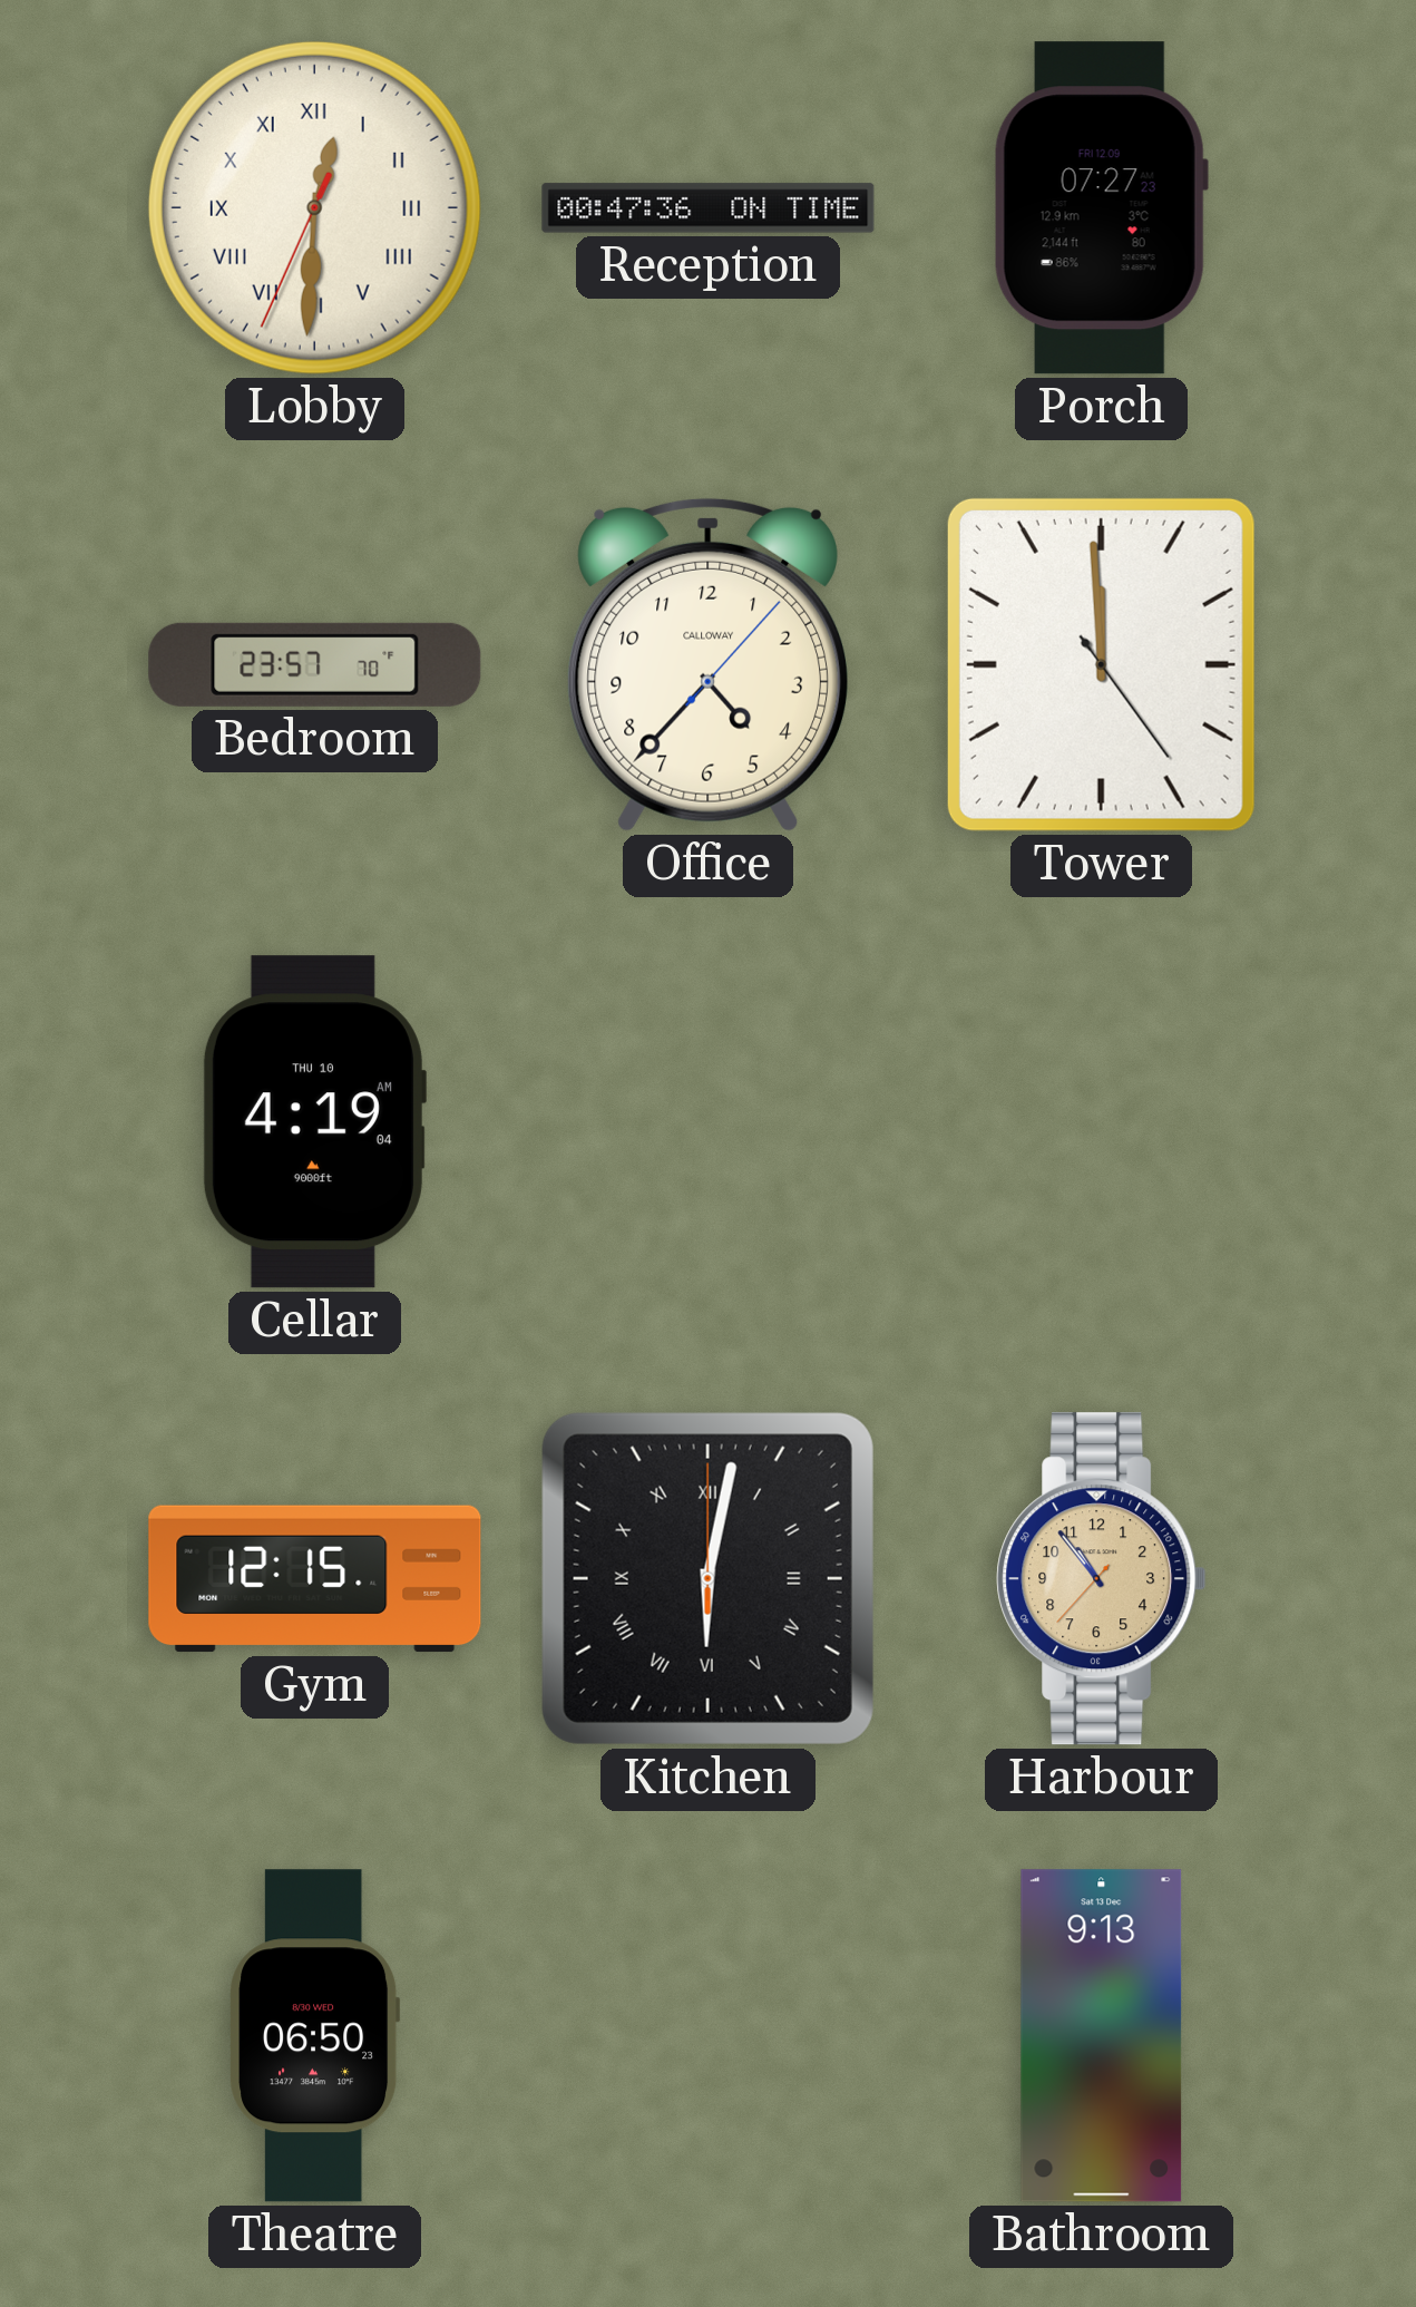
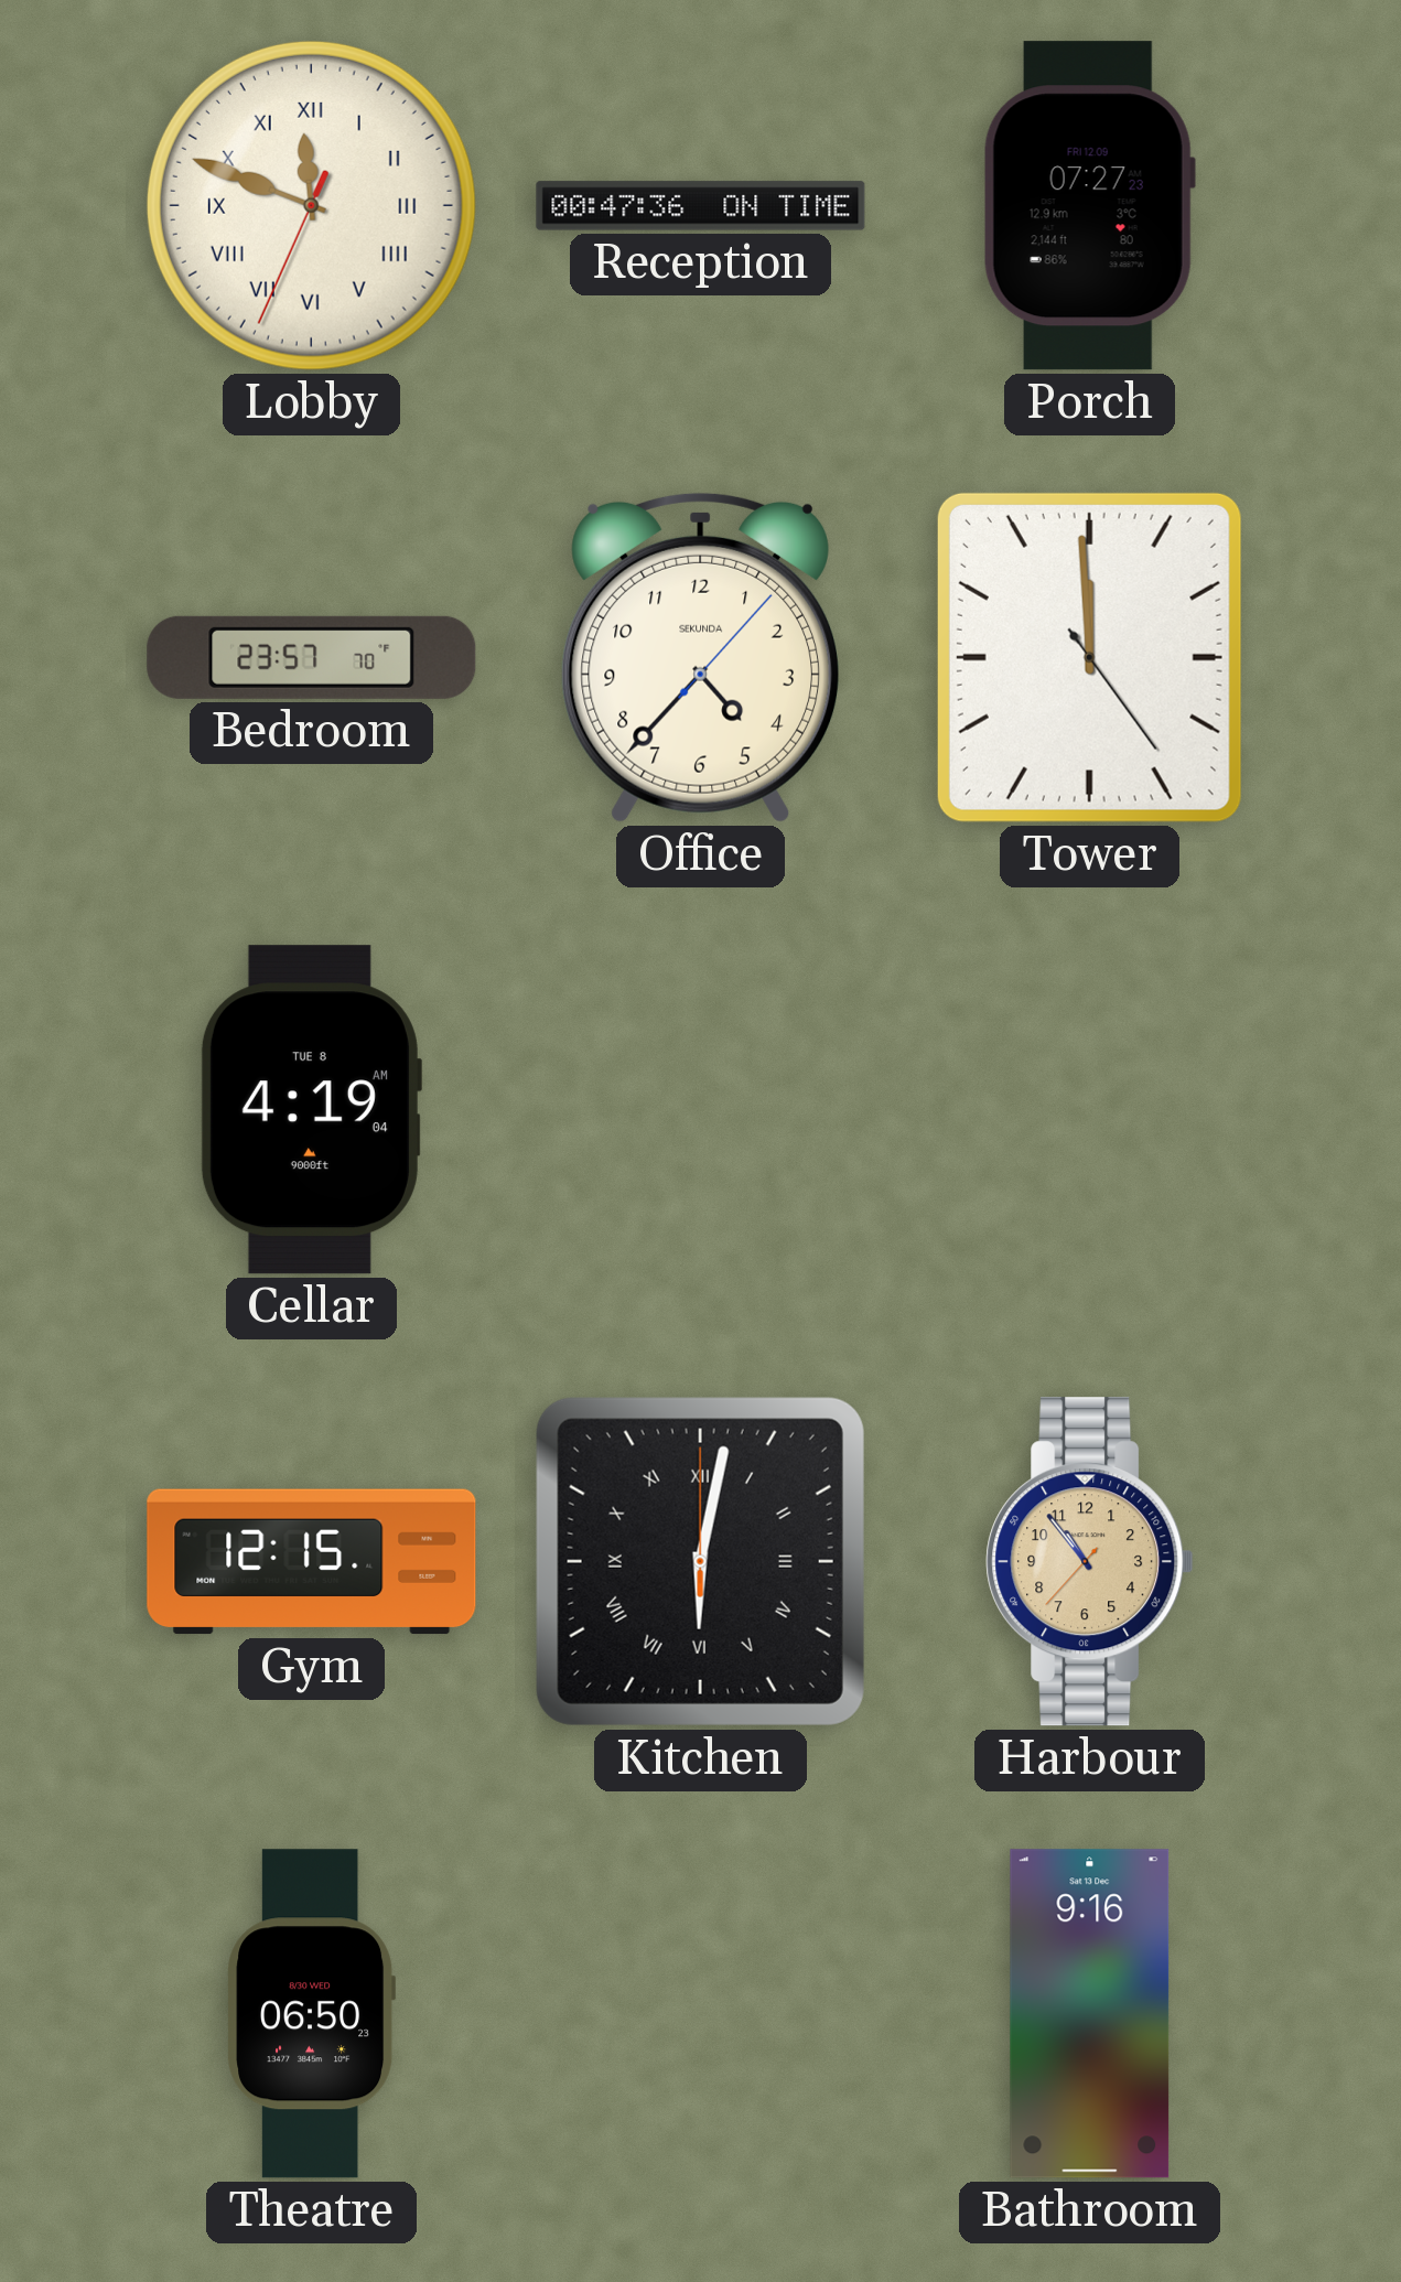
Lobby: 12:30 -> 11:48 (311, 205)
Office brand: CALLOWAY -> SEKUNDA (700, 657)
Cellar date: THU 10 -> TUE 8 (311, 1110)
Bathroom: 9:13 -> 9:16 (1090, 2014)
